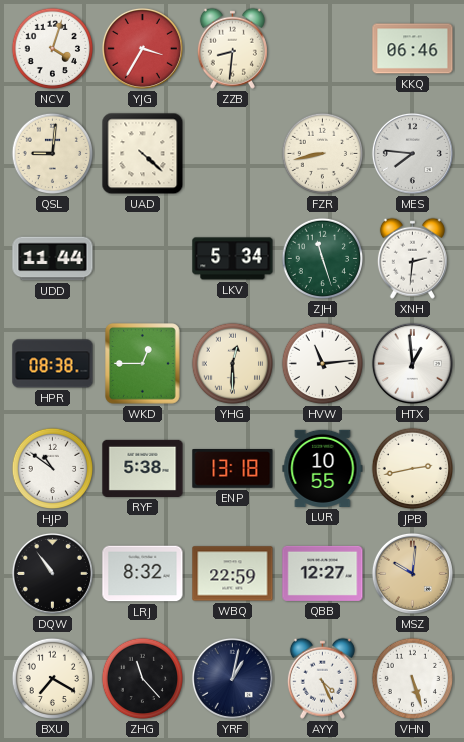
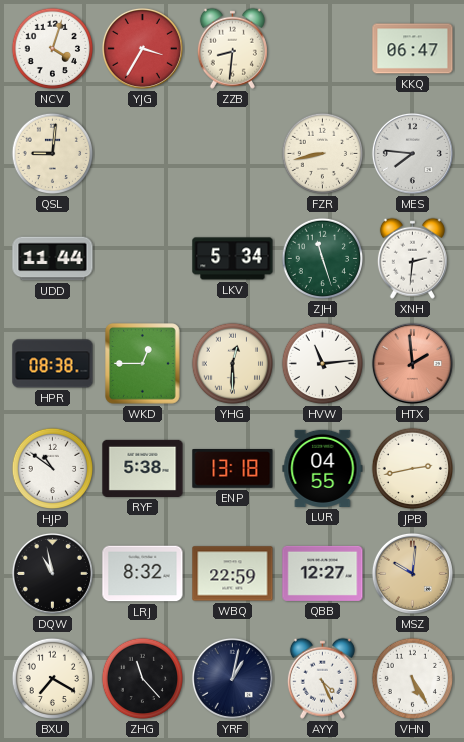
KKQ: 06:46 -> 06:47 (413, 49)
UAD: 4:22 -> none (143, 154)
HTX: 12:59 -> 1:59 (412, 363)
HTX dial: white -> salmon (412, 363)
LUR: 10:55 -> 04:55 (323, 468)
DQW: 10:54 -> 10:58 (52, 573)
VHN: 5:27 -> 5:25 (413, 679)
